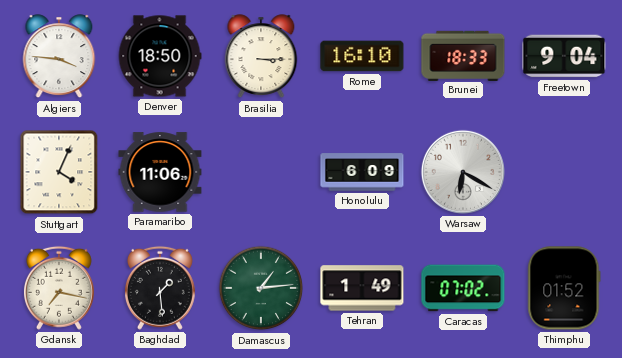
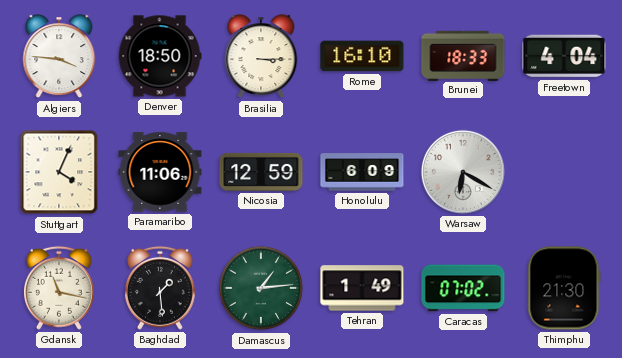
Freetown: 9:04 -> 4:04 (564, 56)
Nicosia: none -> 12:59 (261, 172)
Gdansk: 7:17 -> 11:17 (59, 288)
Thimphu: 01:52 -> 21:30 (564, 288)
